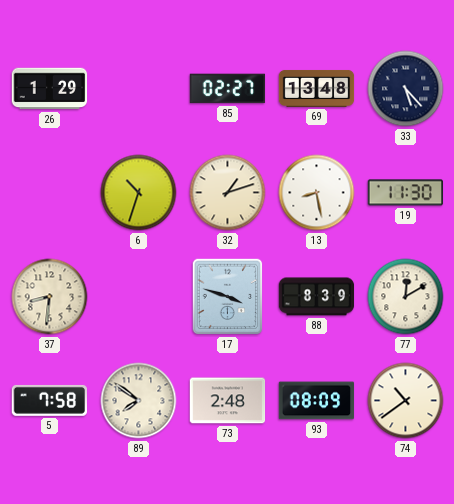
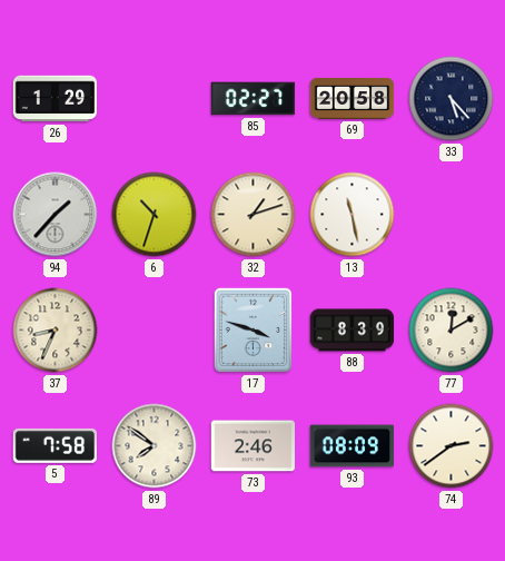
69: 13:48 -> 20:58 (353, 98)
94: none -> 1:37 (56, 215)
13: 8:28 -> 11:28 (353, 215)
19: 11:30 -> none (405, 193)
37: 8:31 -> 8:34 (56, 331)
73: 2:48 -> 2:46 (254, 446)
74: 10:39 -> 2:39 (452, 446)
